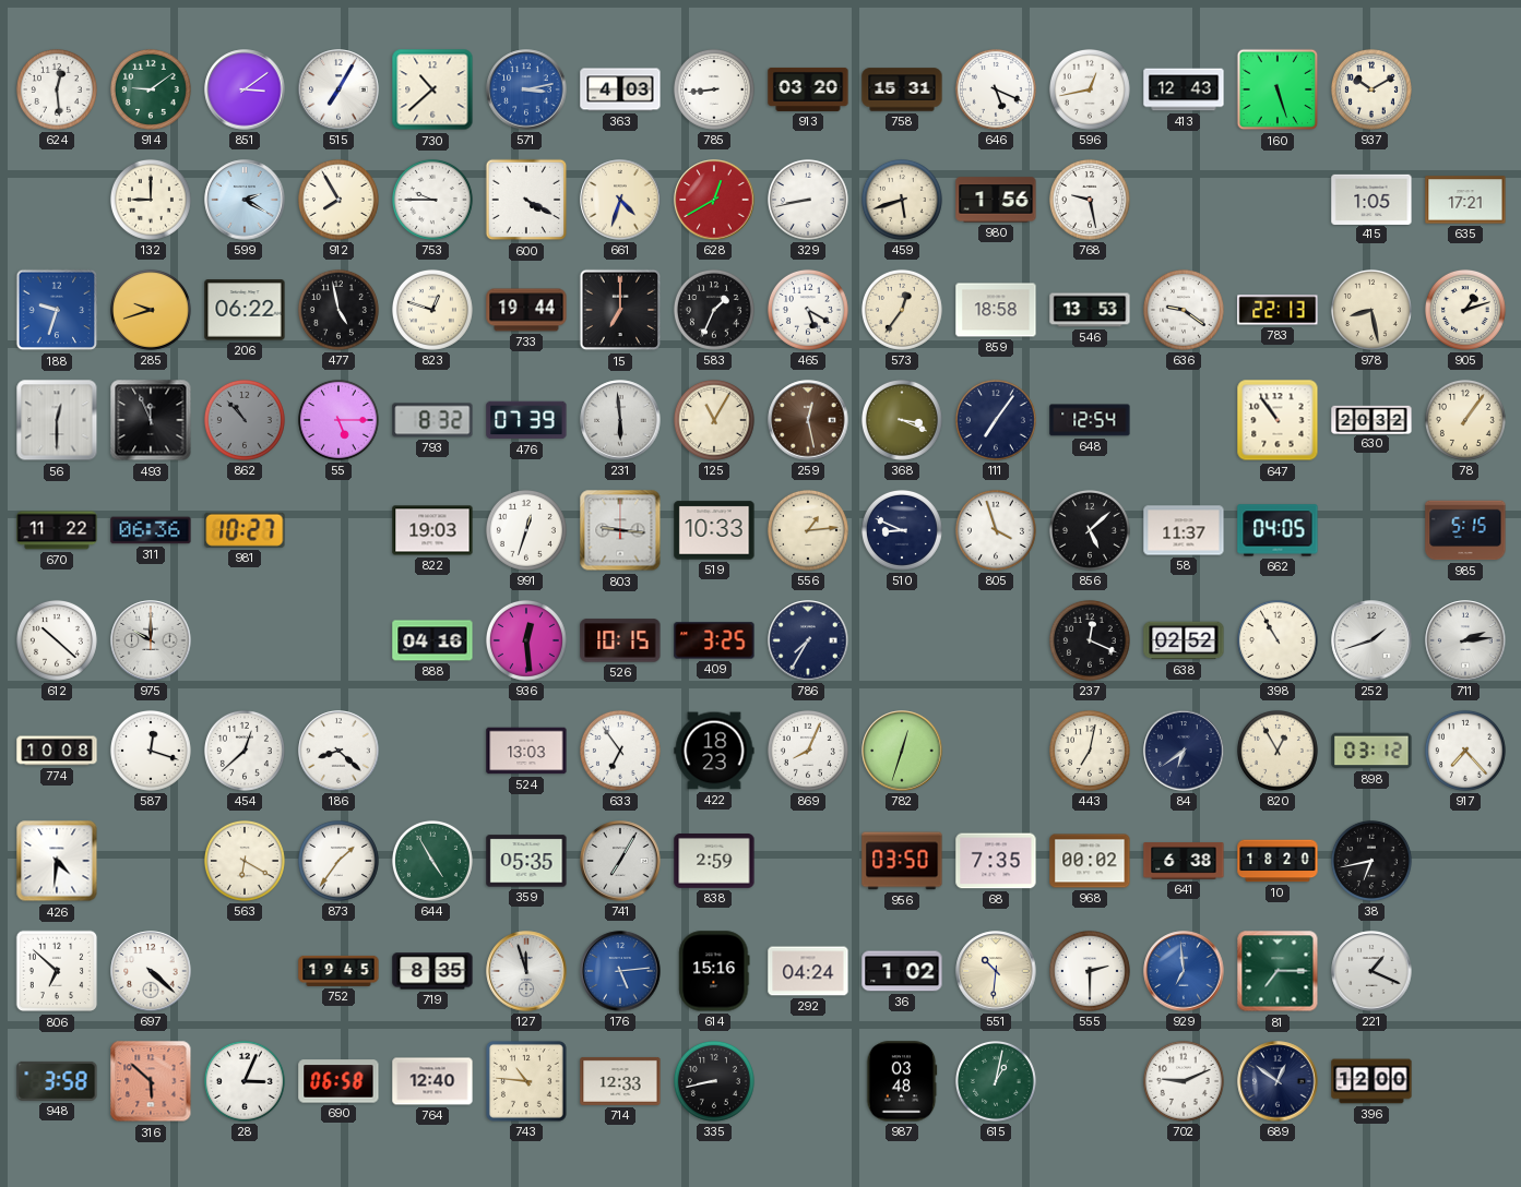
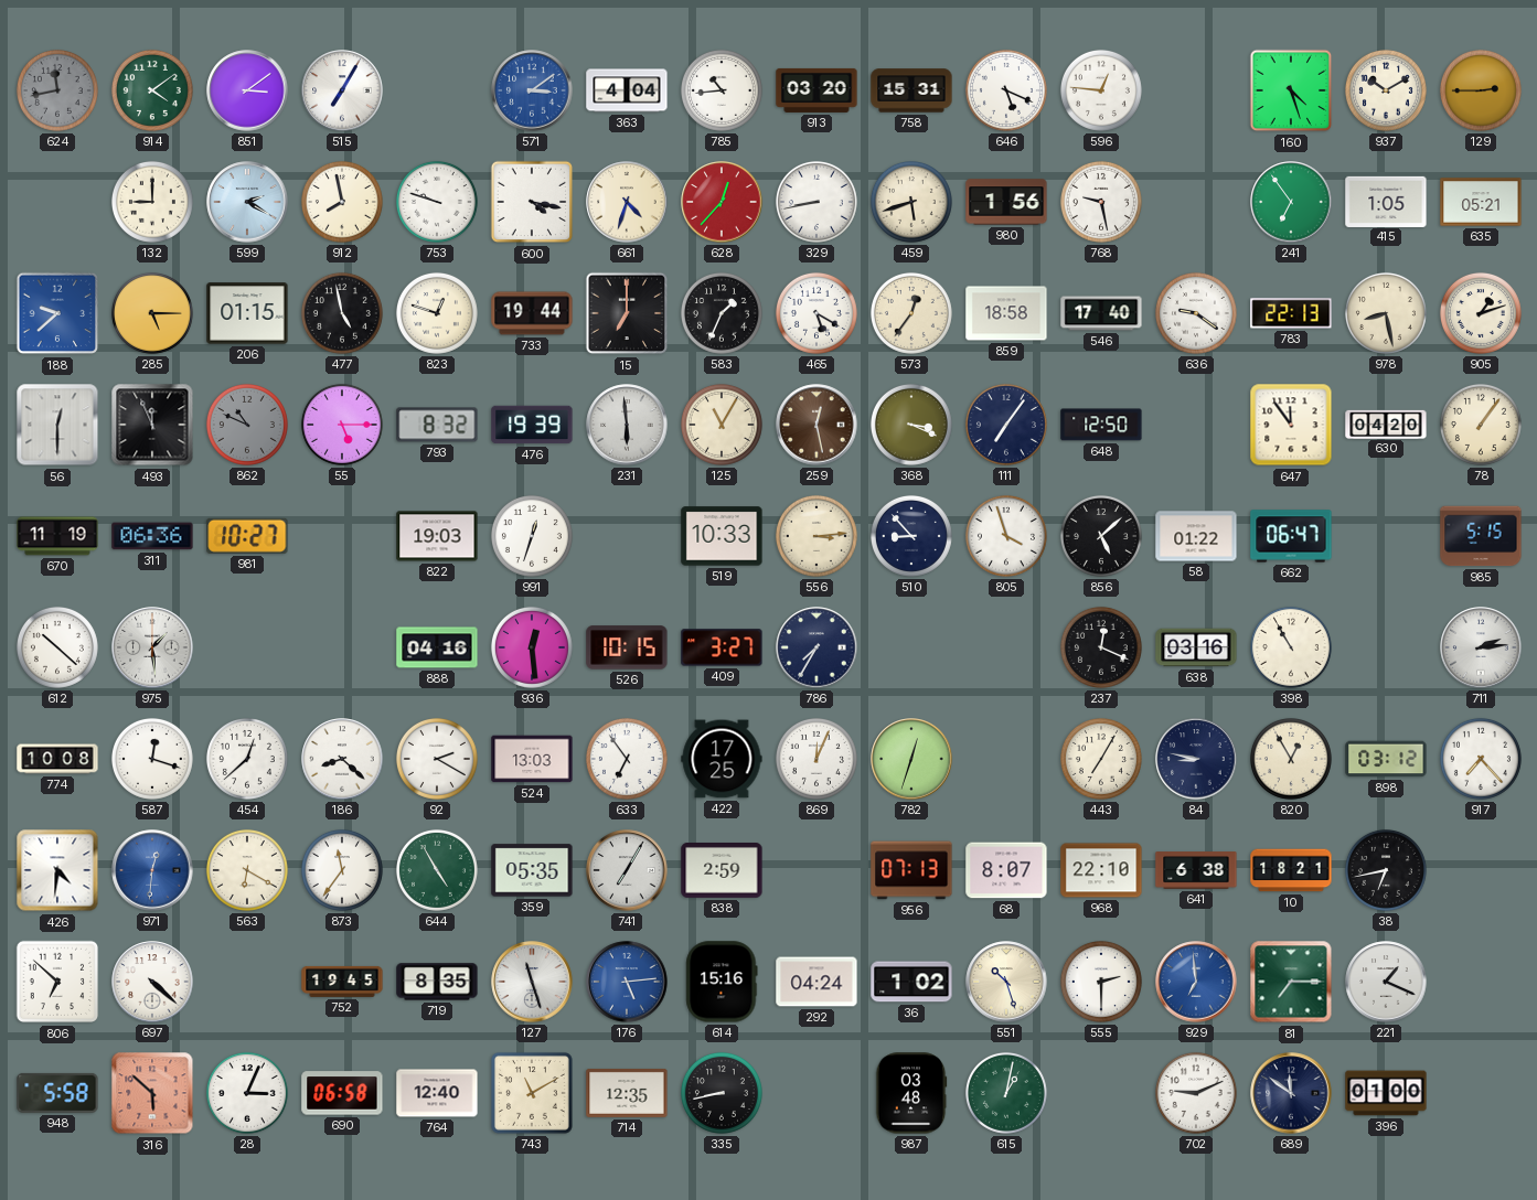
624: 12:29 -> 11:43 (57, 90)
624 dial: white -> grey (57, 90)
914: 9:09 -> 4:09 (152, 90)
730: 10:38 -> none (432, 89)
571: 3:13 -> 3:09 (532, 90)
363: 4:03 -> 4:04 (627, 90)
785: 8:44 -> 10:44 (722, 90)
596: 12:43 -> 12:46 (1101, 90)
413: 12:43 -> none (1184, 89)
160: 5:27 -> 4:27 (1291, 90)
129: none -> 2:45 (1481, 90)
912: 7:55 -> 7:58 (342, 202)
753: 9:45 -> 9:48 (437, 202)
600: 4:20 -> 4:17 (532, 202)
628: 12:40 -> 12:37 (722, 202)
241: none -> 6:54 (1291, 202)
635: 17:21 -> 05:21 (1481, 202)
188: 9:33 -> 9:38 (57, 313)
285: 9:42 -> 5:15 (152, 313)
206: 06:22 -> 01:15 (247, 313)
546: 13:53 -> 17:40 (1101, 313)
862: 10:53 -> 10:49 (247, 425)
476: 07:39 -> 19:39 (532, 425)
648: 12:54 -> 12:50 (1101, 425)
647: 10:54 -> 11:54 (1291, 425)
630: 20:32 -> 04:20 (1386, 424)
670: 11:22 -> 11:19 (57, 536)
803: 9:16 -> none (620, 530)
556: 1:14 -> 3:14 (816, 536)
510: 8:49 -> 8:53 (911, 536)
58: 11:37 -> 01:22 (1196, 536)
662: 04:05 -> 06:47 (1291, 536)
975: 10:00 -> 1:29 (152, 647)
409: 3:25 -> 3:27 (722, 647)
638: 02:52 -> 03:16 (1196, 647)
252: 1:42 -> none (1371, 640)
92: none -> 2:20 (437, 759)
422: 18:23 -> 17:25 (722, 759)
869: 8:04 -> 12:04 (816, 759)
443: 7:02 -> 7:05 (1101, 759)
84: 6:39 -> 8:47 (1196, 759)
971: none -> 12:31 (152, 870)
873: 1:36 -> 11:36 (342, 870)
956: 03:50 -> 07:13 (911, 870)
68: 7:35 -> 8:07 (1006, 870)
968: 00:02 -> 22:10 (1101, 870)
10: 18:20 -> 18:21 (1291, 870)
127: 11:57 -> 11:27 (532, 982)
551: 10:31 -> 10:27 (1006, 982)
948: 3:58 -> 5:58 (57, 1093)
743: 10:46 -> 11:10 (532, 1093)
714: 12:33 -> 12:35 (627, 1093)
689: 12:51 -> 11:51 (1291, 1093)
396: 12:00 -> 01:00 (1386, 1093)
